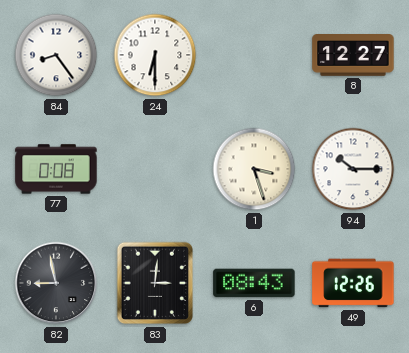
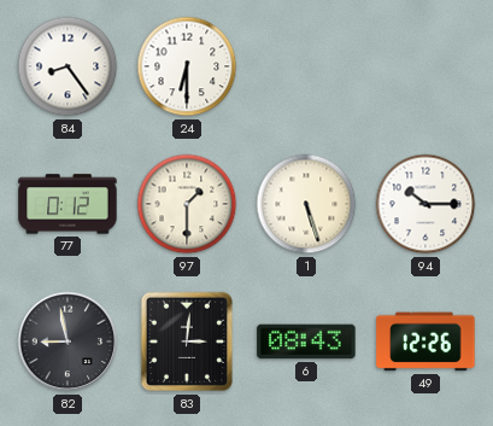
8: 12:27 -> none (353, 56)
77: 0:08 -> 0:12 (68, 204)
97: none -> 1:30 (187, 204)
1: 3:27 -> 5:27 (306, 204)
